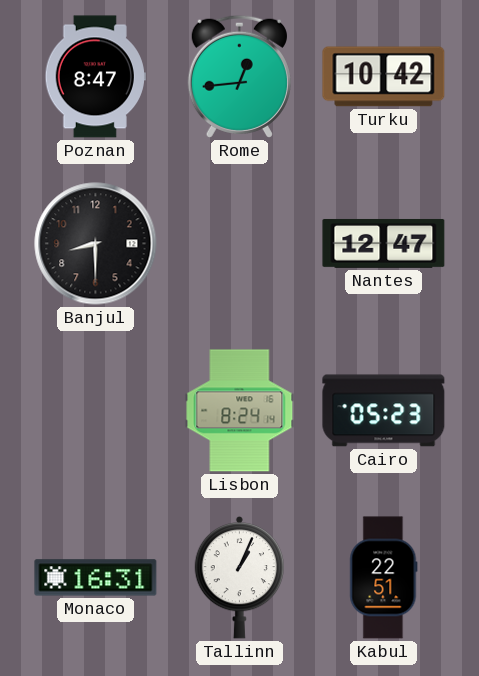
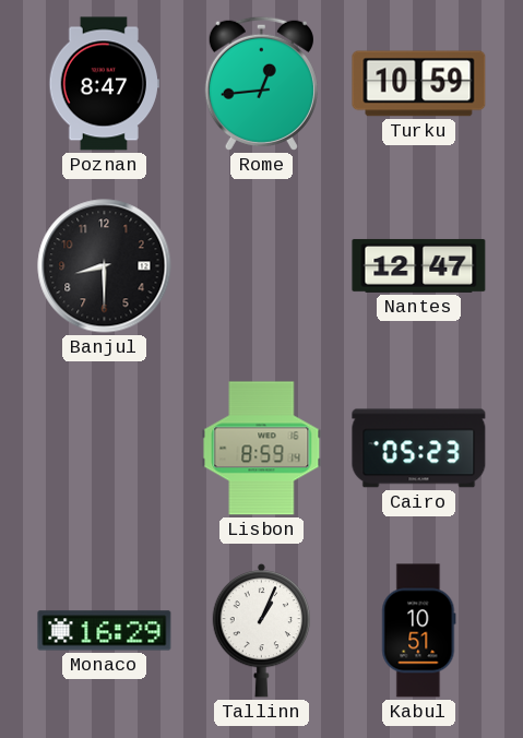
Turku: 10:42 -> 10:59 (419, 84)
Lisbon: 8:24 -> 8:59 (262, 449)
Monaco: 16:31 -> 16:29 (105, 631)
Kabul: 22:51 -> 10:51 (419, 631)
